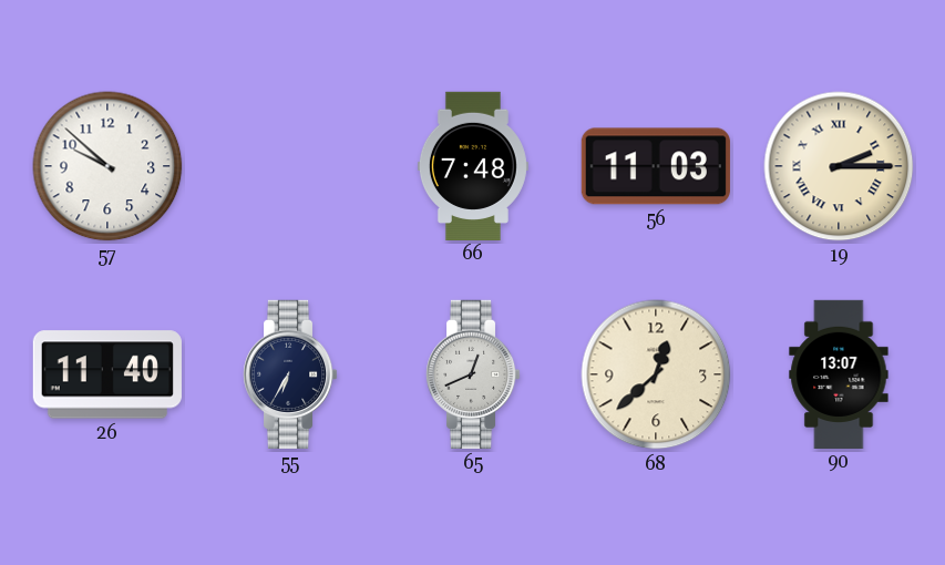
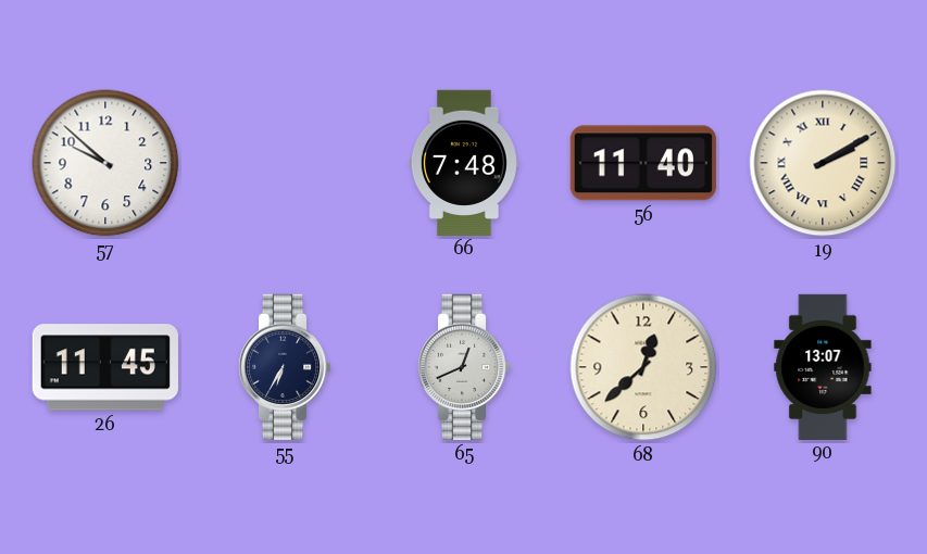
56: 11:03 -> 11:40 (643, 163)
19: 2:15 -> 2:10 (823, 163)
26: 11:40 -> 11:45 (105, 367)
